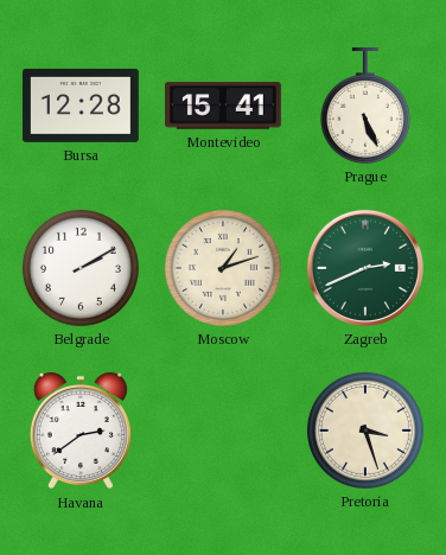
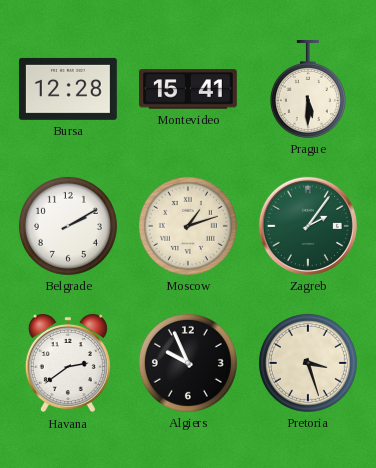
Prague: 5:26 -> 5:30 (308, 89)
Zagreb: 2:41 -> 2:06 (308, 226)
Algiers: none -> 9:56 (188, 363)
